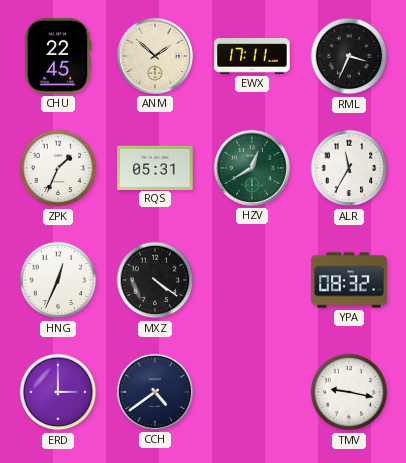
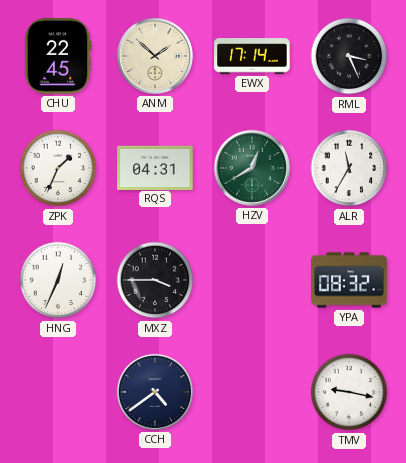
EWX: 17:11 -> 17:14 (252, 56)
RML: 3:34 -> 3:26 (349, 56)
RQS: 05:31 -> 04:31 (155, 167)
MXZ: 4:21 -> 3:45 (155, 280)
ERD: 3:00 -> none (58, 392)
